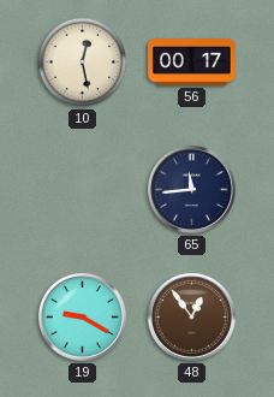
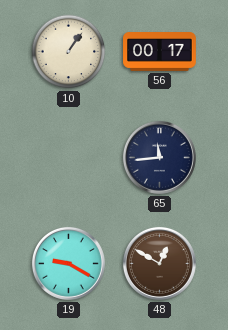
10: 12:28 -> 1:06 (69, 52)
48: 12:54 -> 12:50 (159, 263)
